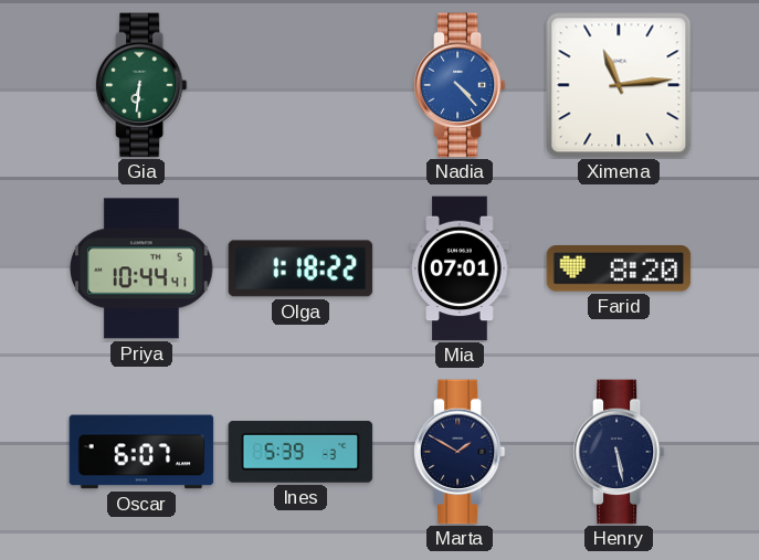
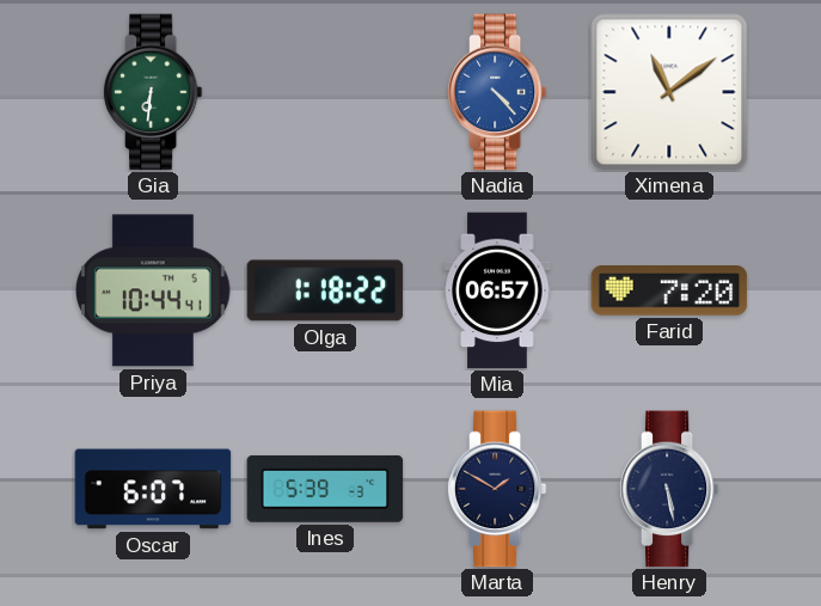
Ximena: 11:14 -> 11:09 (669, 92)
Mia: 07:01 -> 06:57 (497, 290)
Farid: 8:20 -> 7:20 (669, 290)
